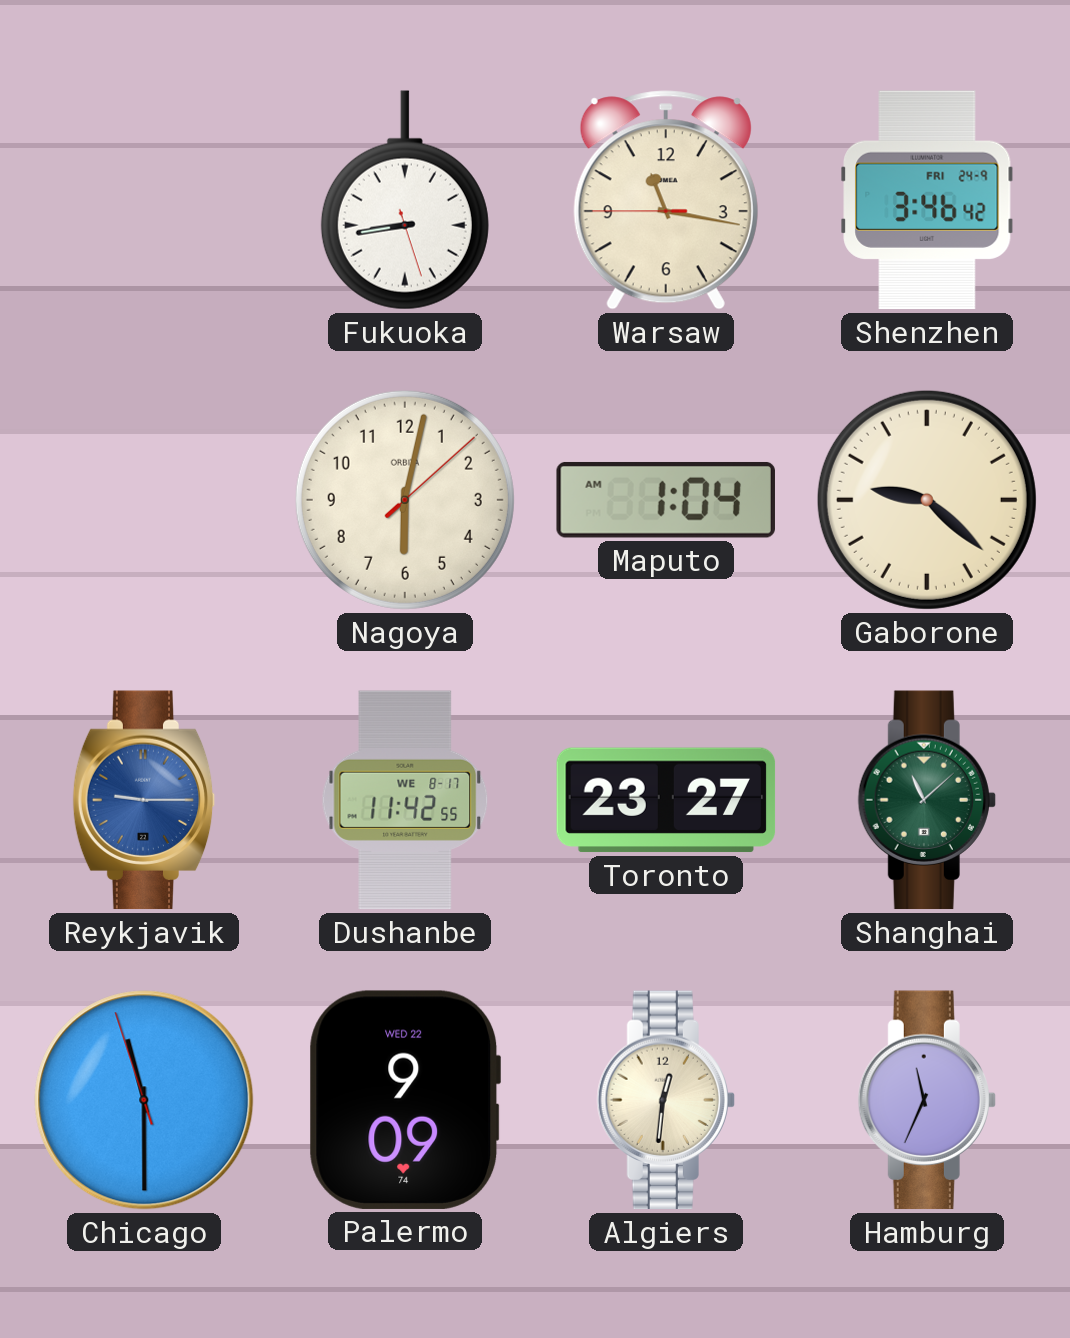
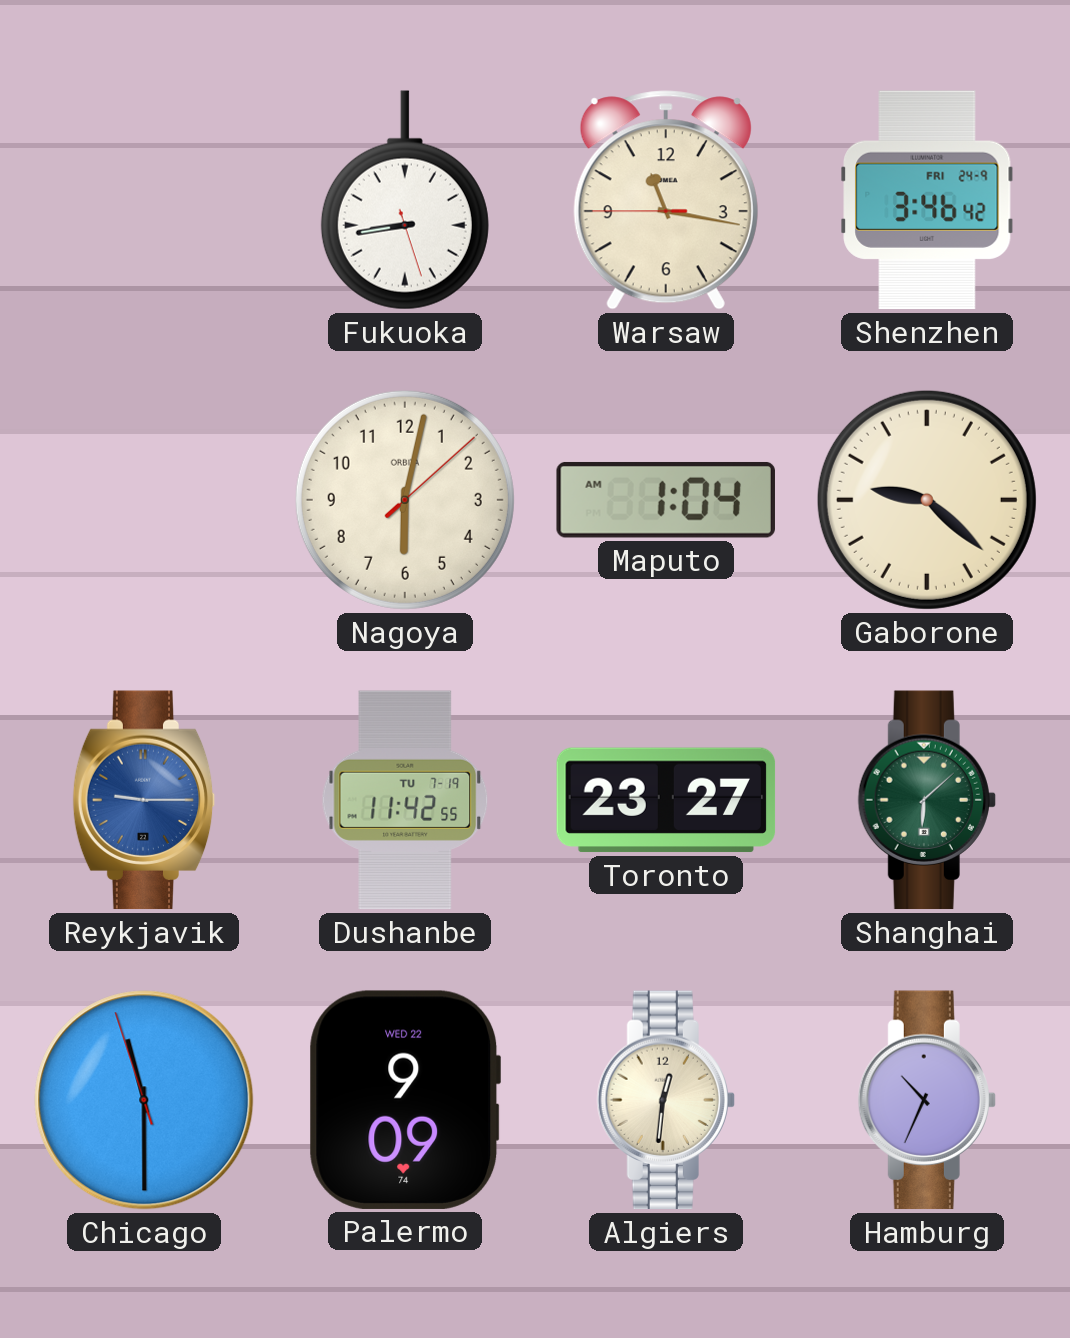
Dushanbe date: WE 8-17 -> TU 7-19 (405, 800)
Shanghai: 11:08 -> 6:08 (927, 800)
Hamburg: 11:34 -> 10:34 (927, 1100)
